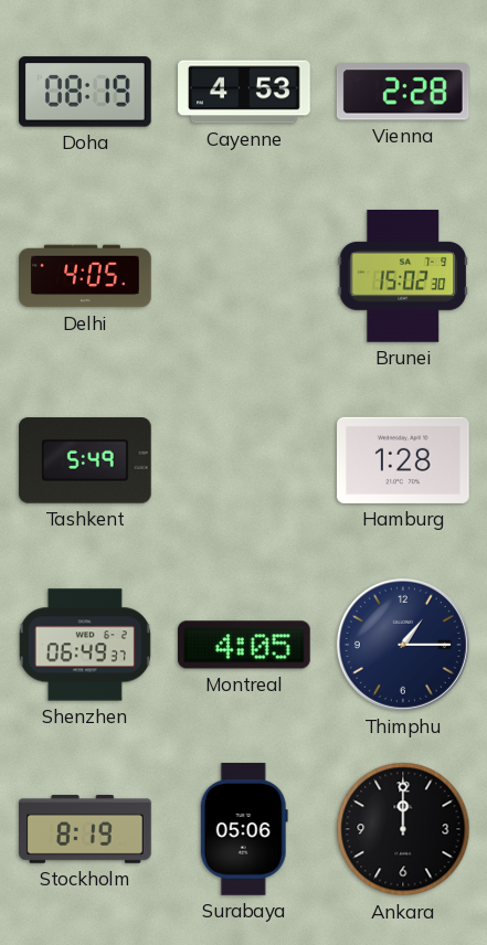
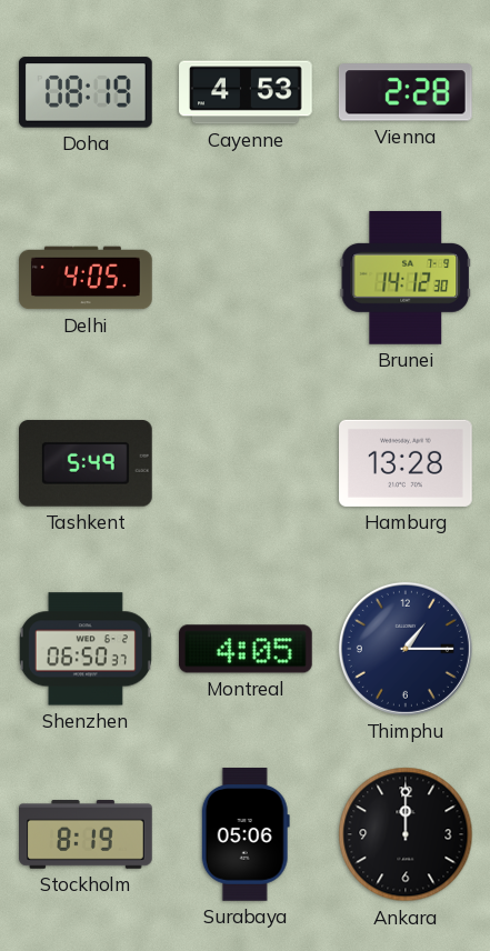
Brunei: 15:02 -> 14:12 (406, 279)
Hamburg: 1:28 -> 13:28 (407, 463)
Shenzhen: 06:49 -> 06:50 (86, 649)
